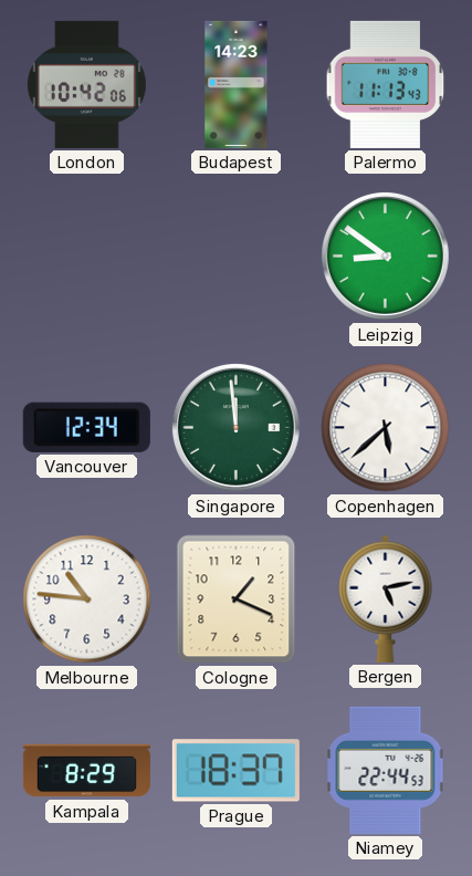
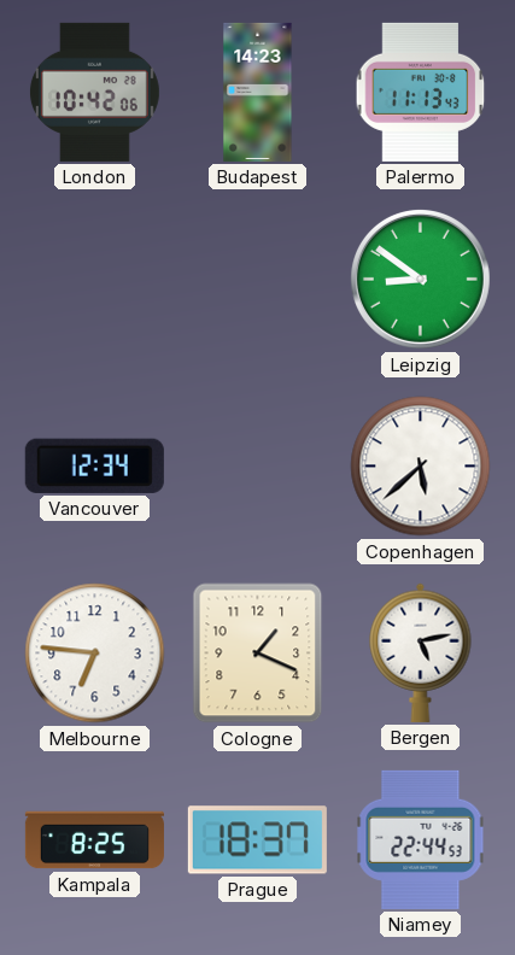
Singapore: 11:59 -> none (235, 427)
Melbourne: 10:46 -> 6:46 (95, 654)
Kampala: 8:29 -> 8:25 (94, 840)
